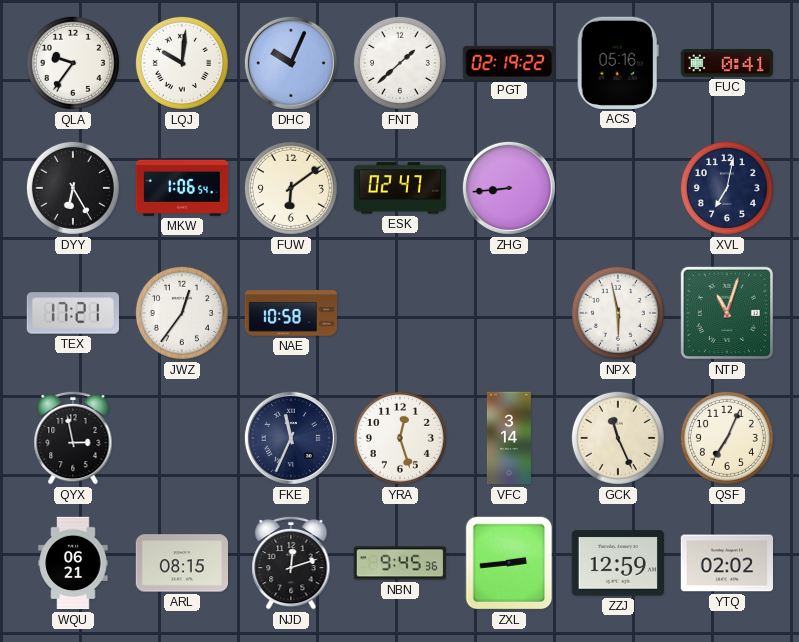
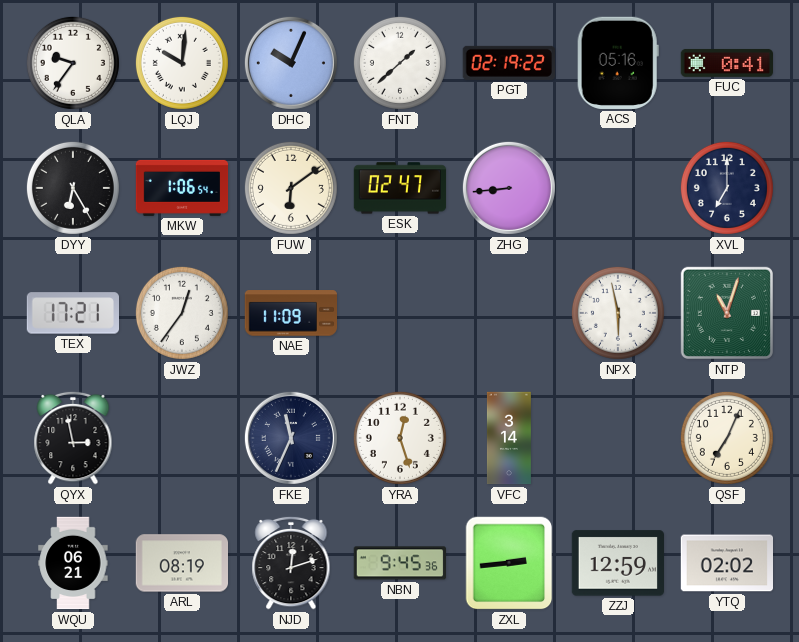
XVL: 7:02 -> 7:00 (727, 188)
NAE: 10:58 -> 11:09 (291, 313)
GCK: 11:26 -> none (618, 438)
ARL: 08:15 -> 08:19 (181, 563)
